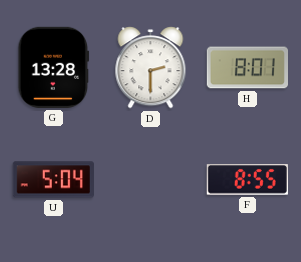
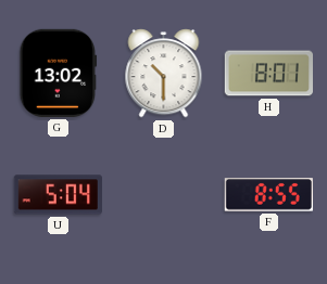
G: 13:28 -> 13:02 (59, 73)
D: 2:30 -> 10:30 (164, 74)
